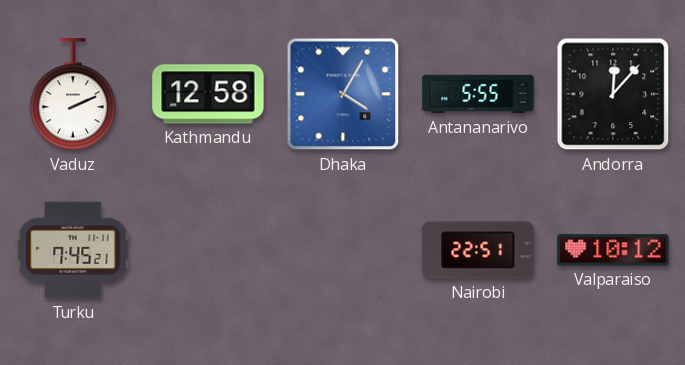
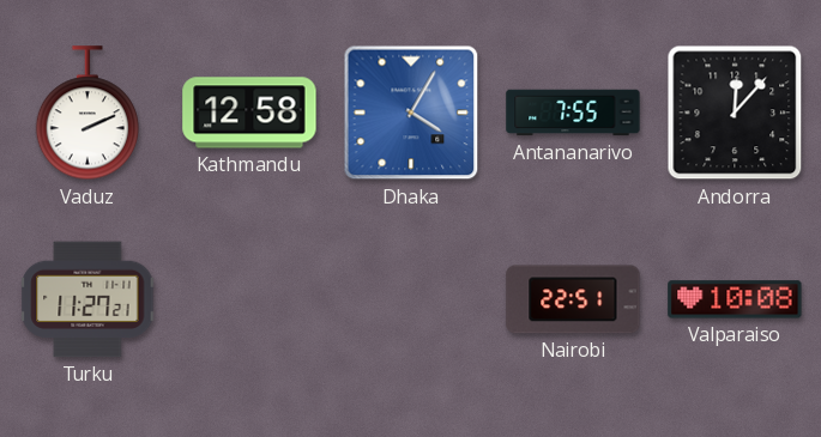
Antananarivo: 5:55 -> 7:55 (573, 113)
Turku: 7:45 -> 11:27 (87, 299)
Valparaiso: 10:12 -> 10:08 (735, 299)
